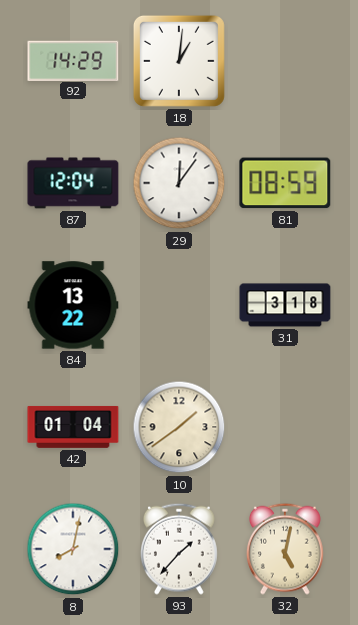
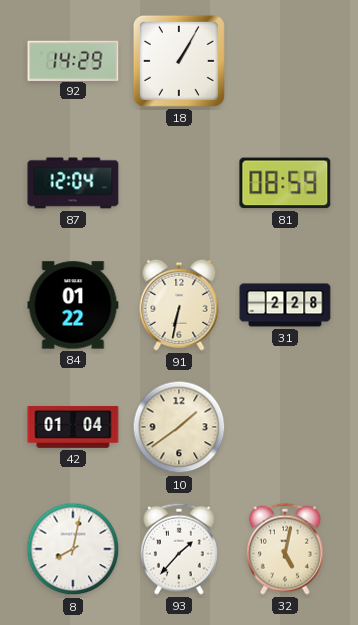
18: 1:01 -> 1:05 (179, 61)
29: 12:06 -> none (179, 183)
84: 13:22 -> 01:22 (73, 305)
91: none -> 6:32 (179, 305)
31: 3:18 -> 2:28 (285, 305)
